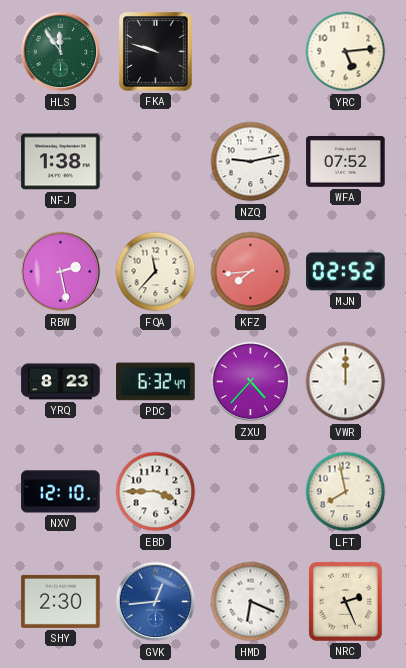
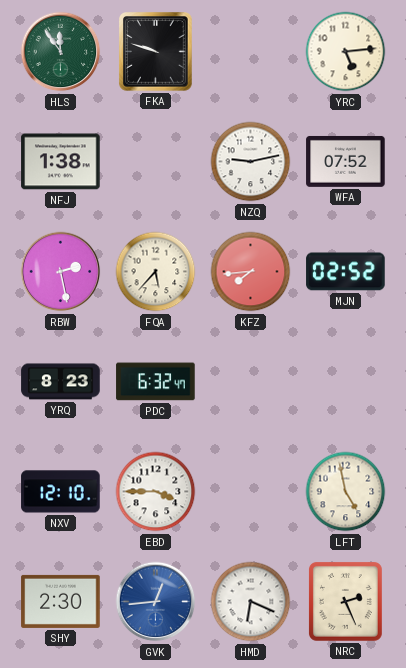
FQA: 11:37 -> 5:37 (156, 272)
ZXU: 4:37 -> none (251, 382)
VWR: 12:00 -> none (346, 382)
LFT: 7:58 -> 4:58 (346, 492)
